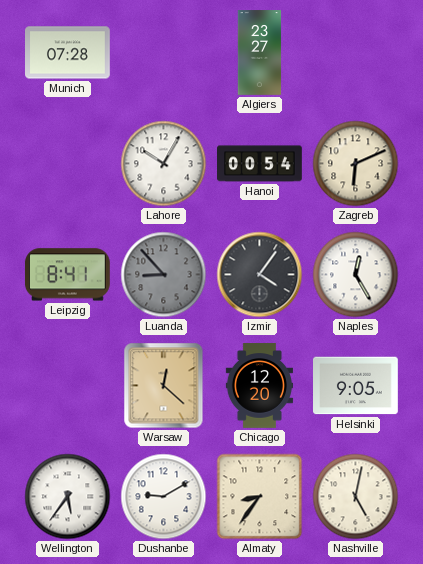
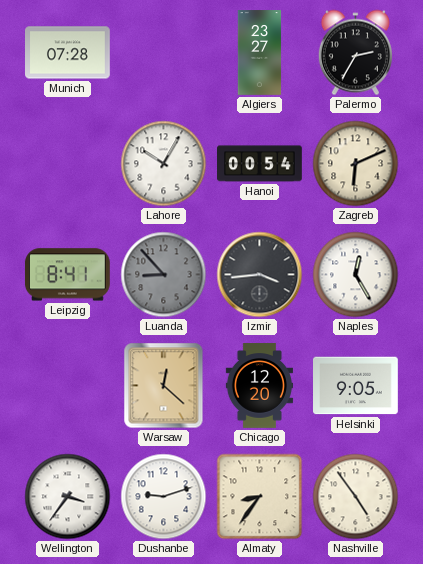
Palermo: none -> 2:35 (355, 53)
Izmir: 4:06 -> 3:44 (260, 275)
Wellington: 5:36 -> 3:36 (68, 497)
Dushanbe: 9:10 -> 9:12 (164, 497)
Nashville: 5:02 -> 4:54 (356, 497)
